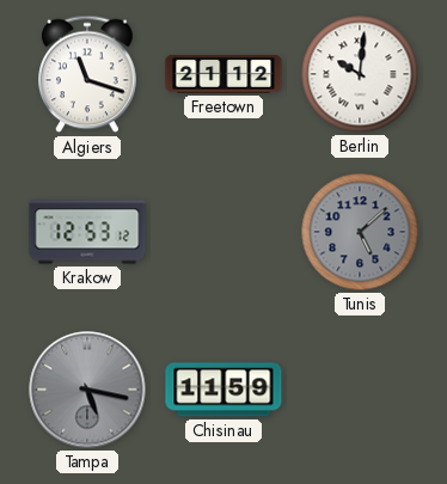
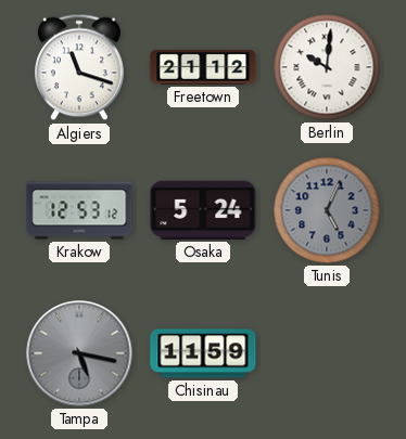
Osaka: none -> 5:24 (203, 210)
Tunis: 5:08 -> 5:04 (327, 210)
